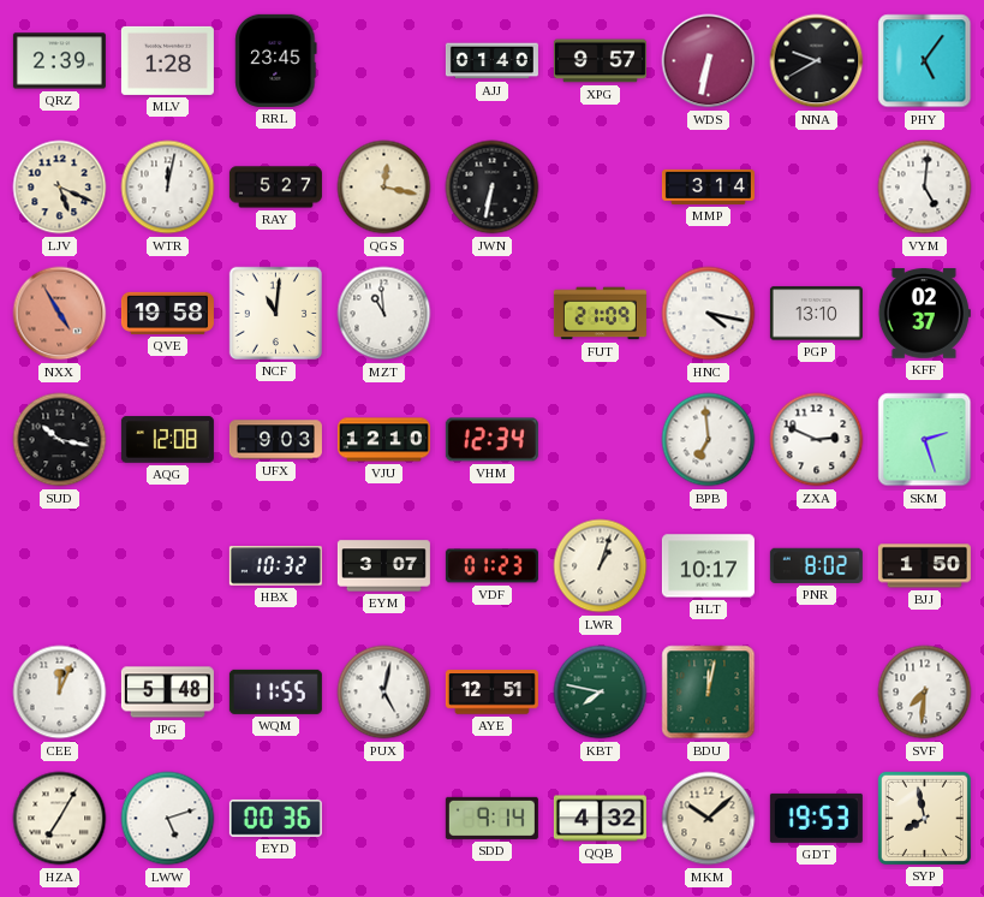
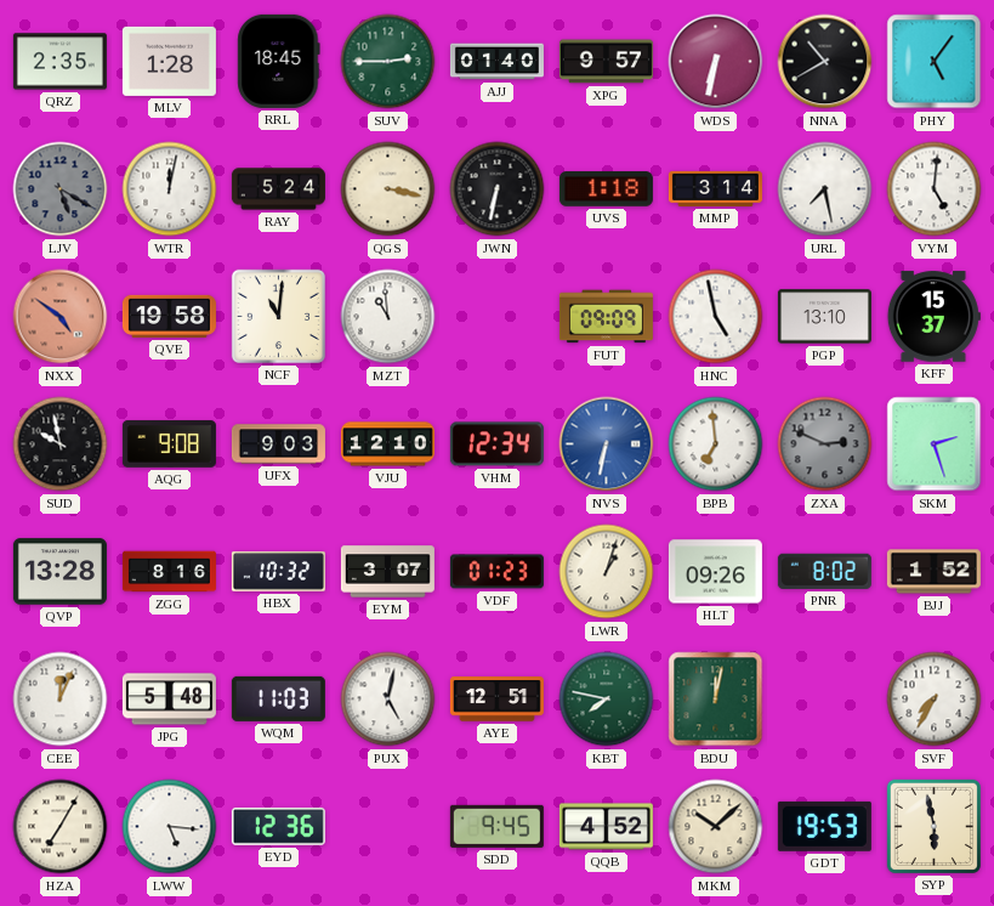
QRZ: 2:39 -> 2:35 (59, 62)
RRL: 23:45 -> 18:45 (279, 61)
SUV: none -> 2:45 (388, 62)
NNA: 9:40 -> 10:40 (825, 62)
LJV: 5:19 -> 5:20 (61, 189)
LJV dial: cream -> grey (61, 189)
RAY: 5:27 -> 5:24 (278, 189)
QGS: 12:17 -> 3:17 (388, 189)
UVS: none -> 1:18 (606, 189)
URL: none -> 7:28 (825, 189)
NXX: 4:55 -> 4:51 (61, 317)
FUT: 21:09 -> 09:09 (606, 317)
HNC: 4:17 -> 4:58 (716, 317)
KFF: 02:37 -> 15:37 (933, 317)
SUD: 10:17 -> 9:58 (61, 444)
AQG: 12:08 -> 9:08 (169, 444)
NVS: none -> 6:32 (607, 444)
ZXA dial: white -> grey (825, 444)
QVP: none -> 13:28 (59, 572)
ZGG: none -> 8:16 (169, 572)
HLT: 10:17 -> 09:26 (715, 572)
BJJ: 1:50 -> 1:52 (933, 572)
WQM: 11:55 -> 11:03 (278, 698)
SVF: 7:31 -> 7:35 (935, 700)
LWW: 5:12 -> 5:16 (170, 827)
EYD: 00:36 -> 12:36 (278, 826)
SDD: 9:14 -> 9:45 (496, 826)
QQB: 4:32 -> 4:52 (606, 827)
SYP: 7:58 -> 5:58 (933, 826)
